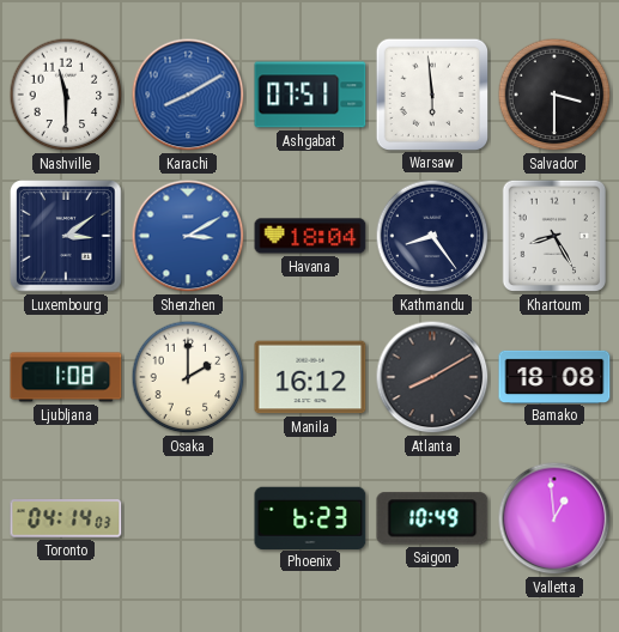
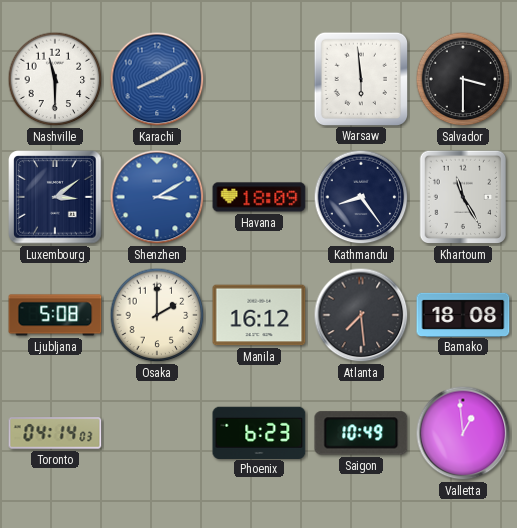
Ashgabat: 07:51 -> none (310, 95)
Havana: 18:04 -> 18:09 (259, 197)
Khartoum: 8:25 -> 11:25 (462, 197)
Ljubljana: 1:08 -> 5:08 (55, 315)
Atlanta: 8:10 -> 7:29 (361, 315)
